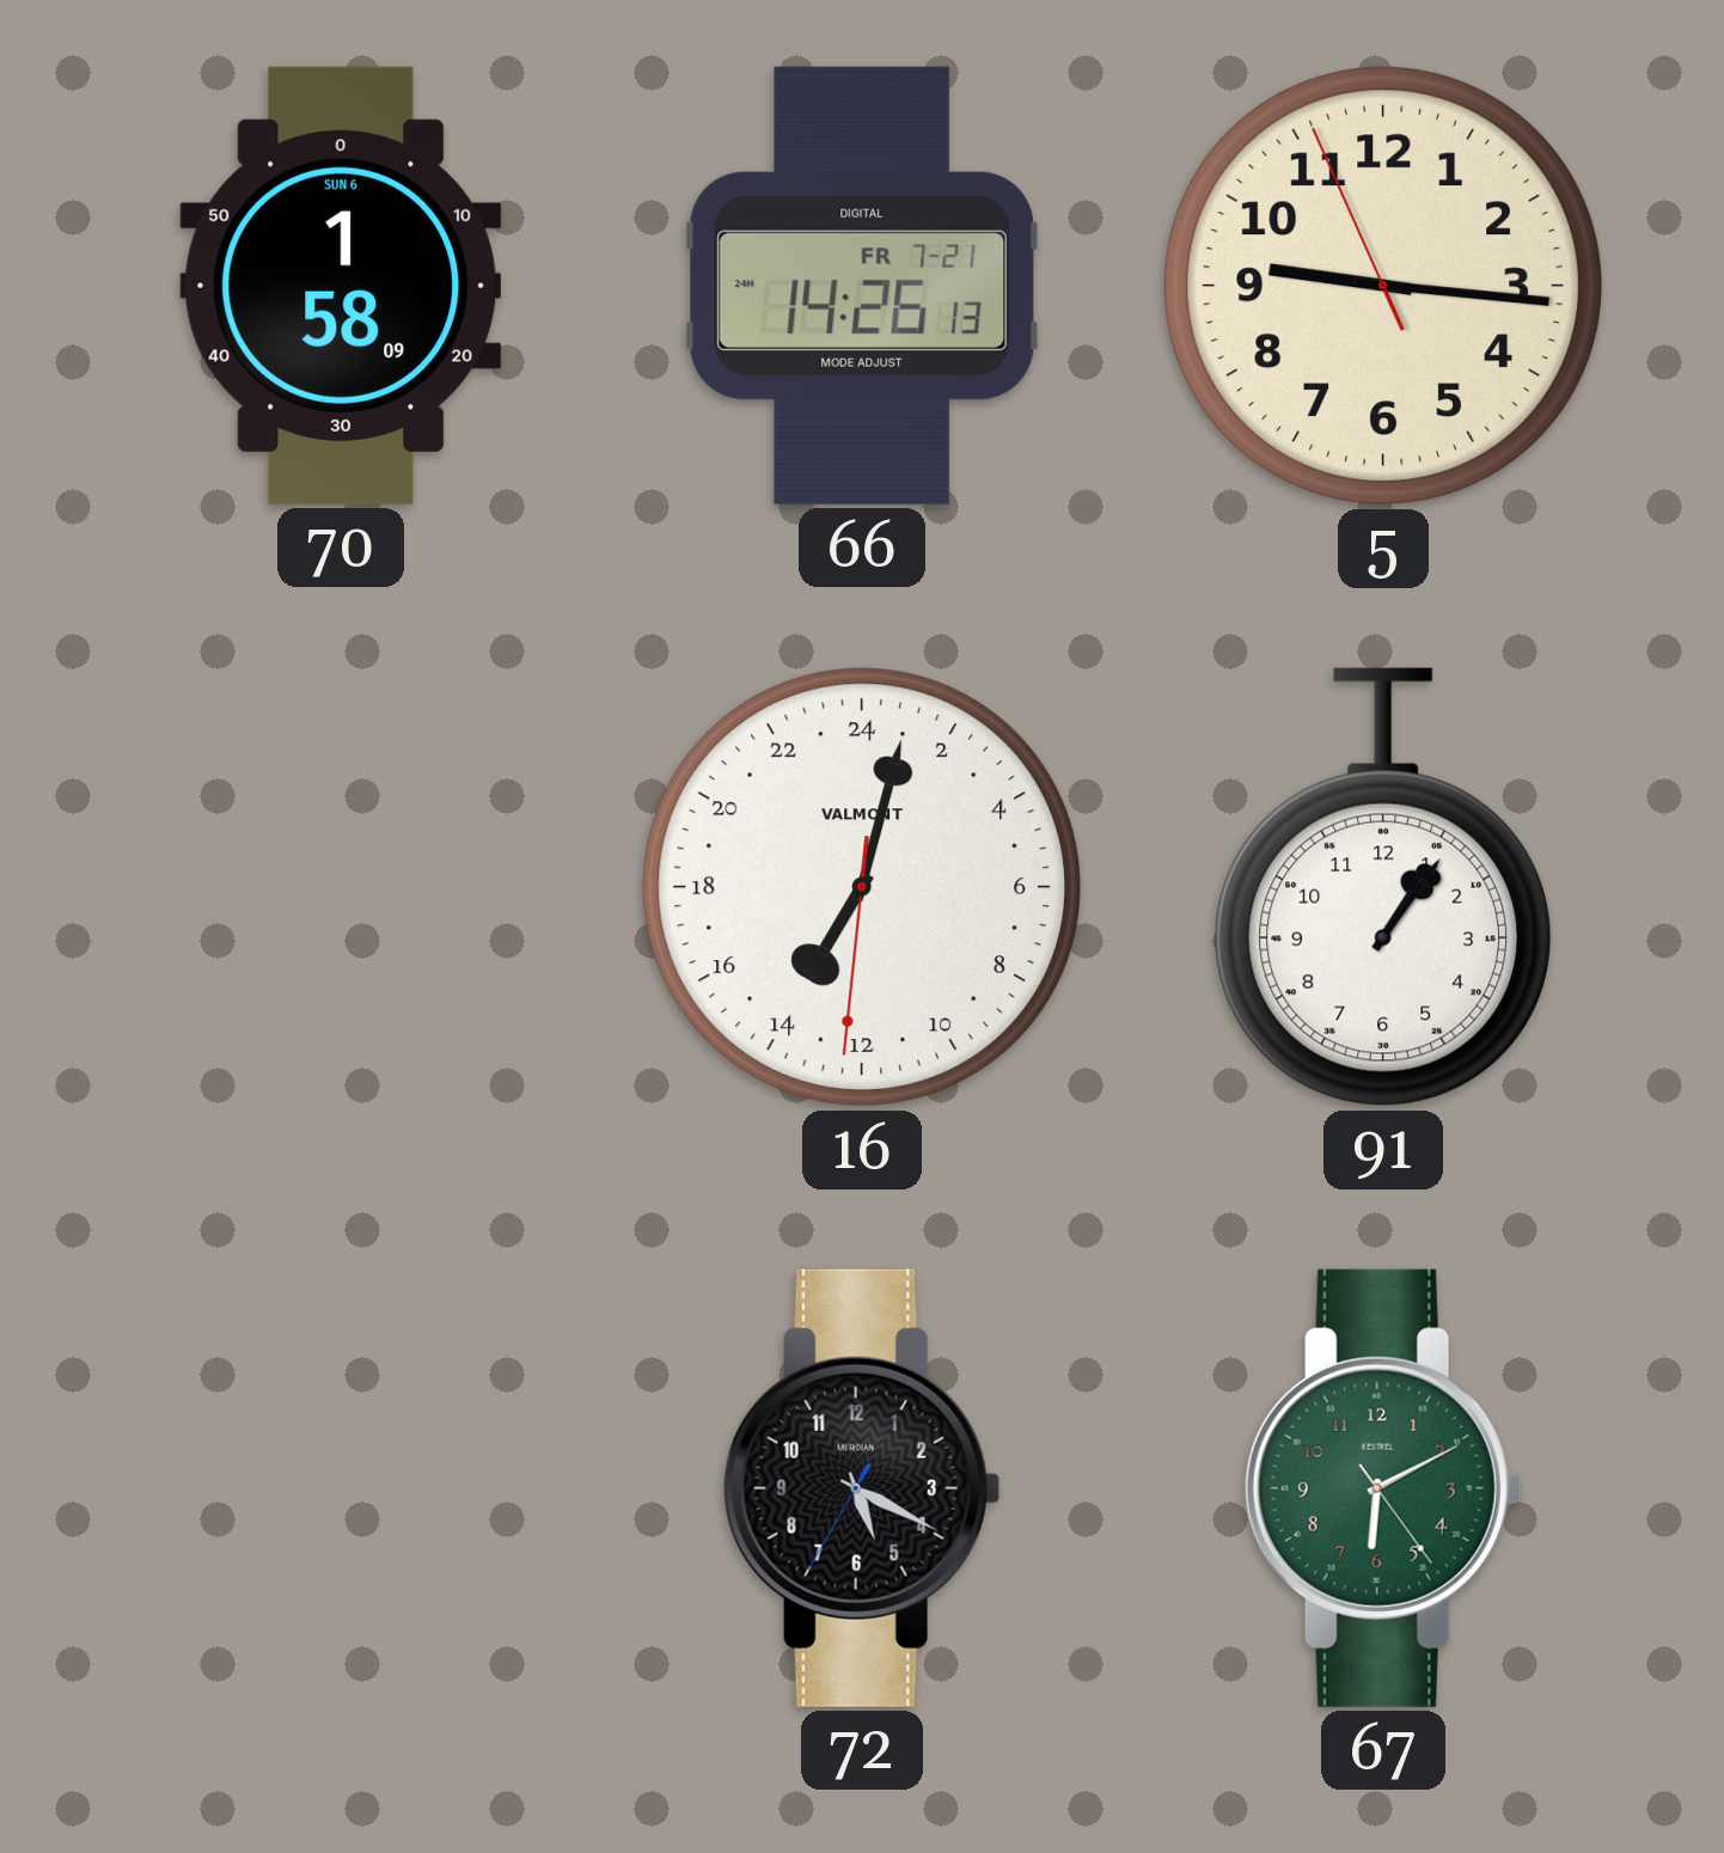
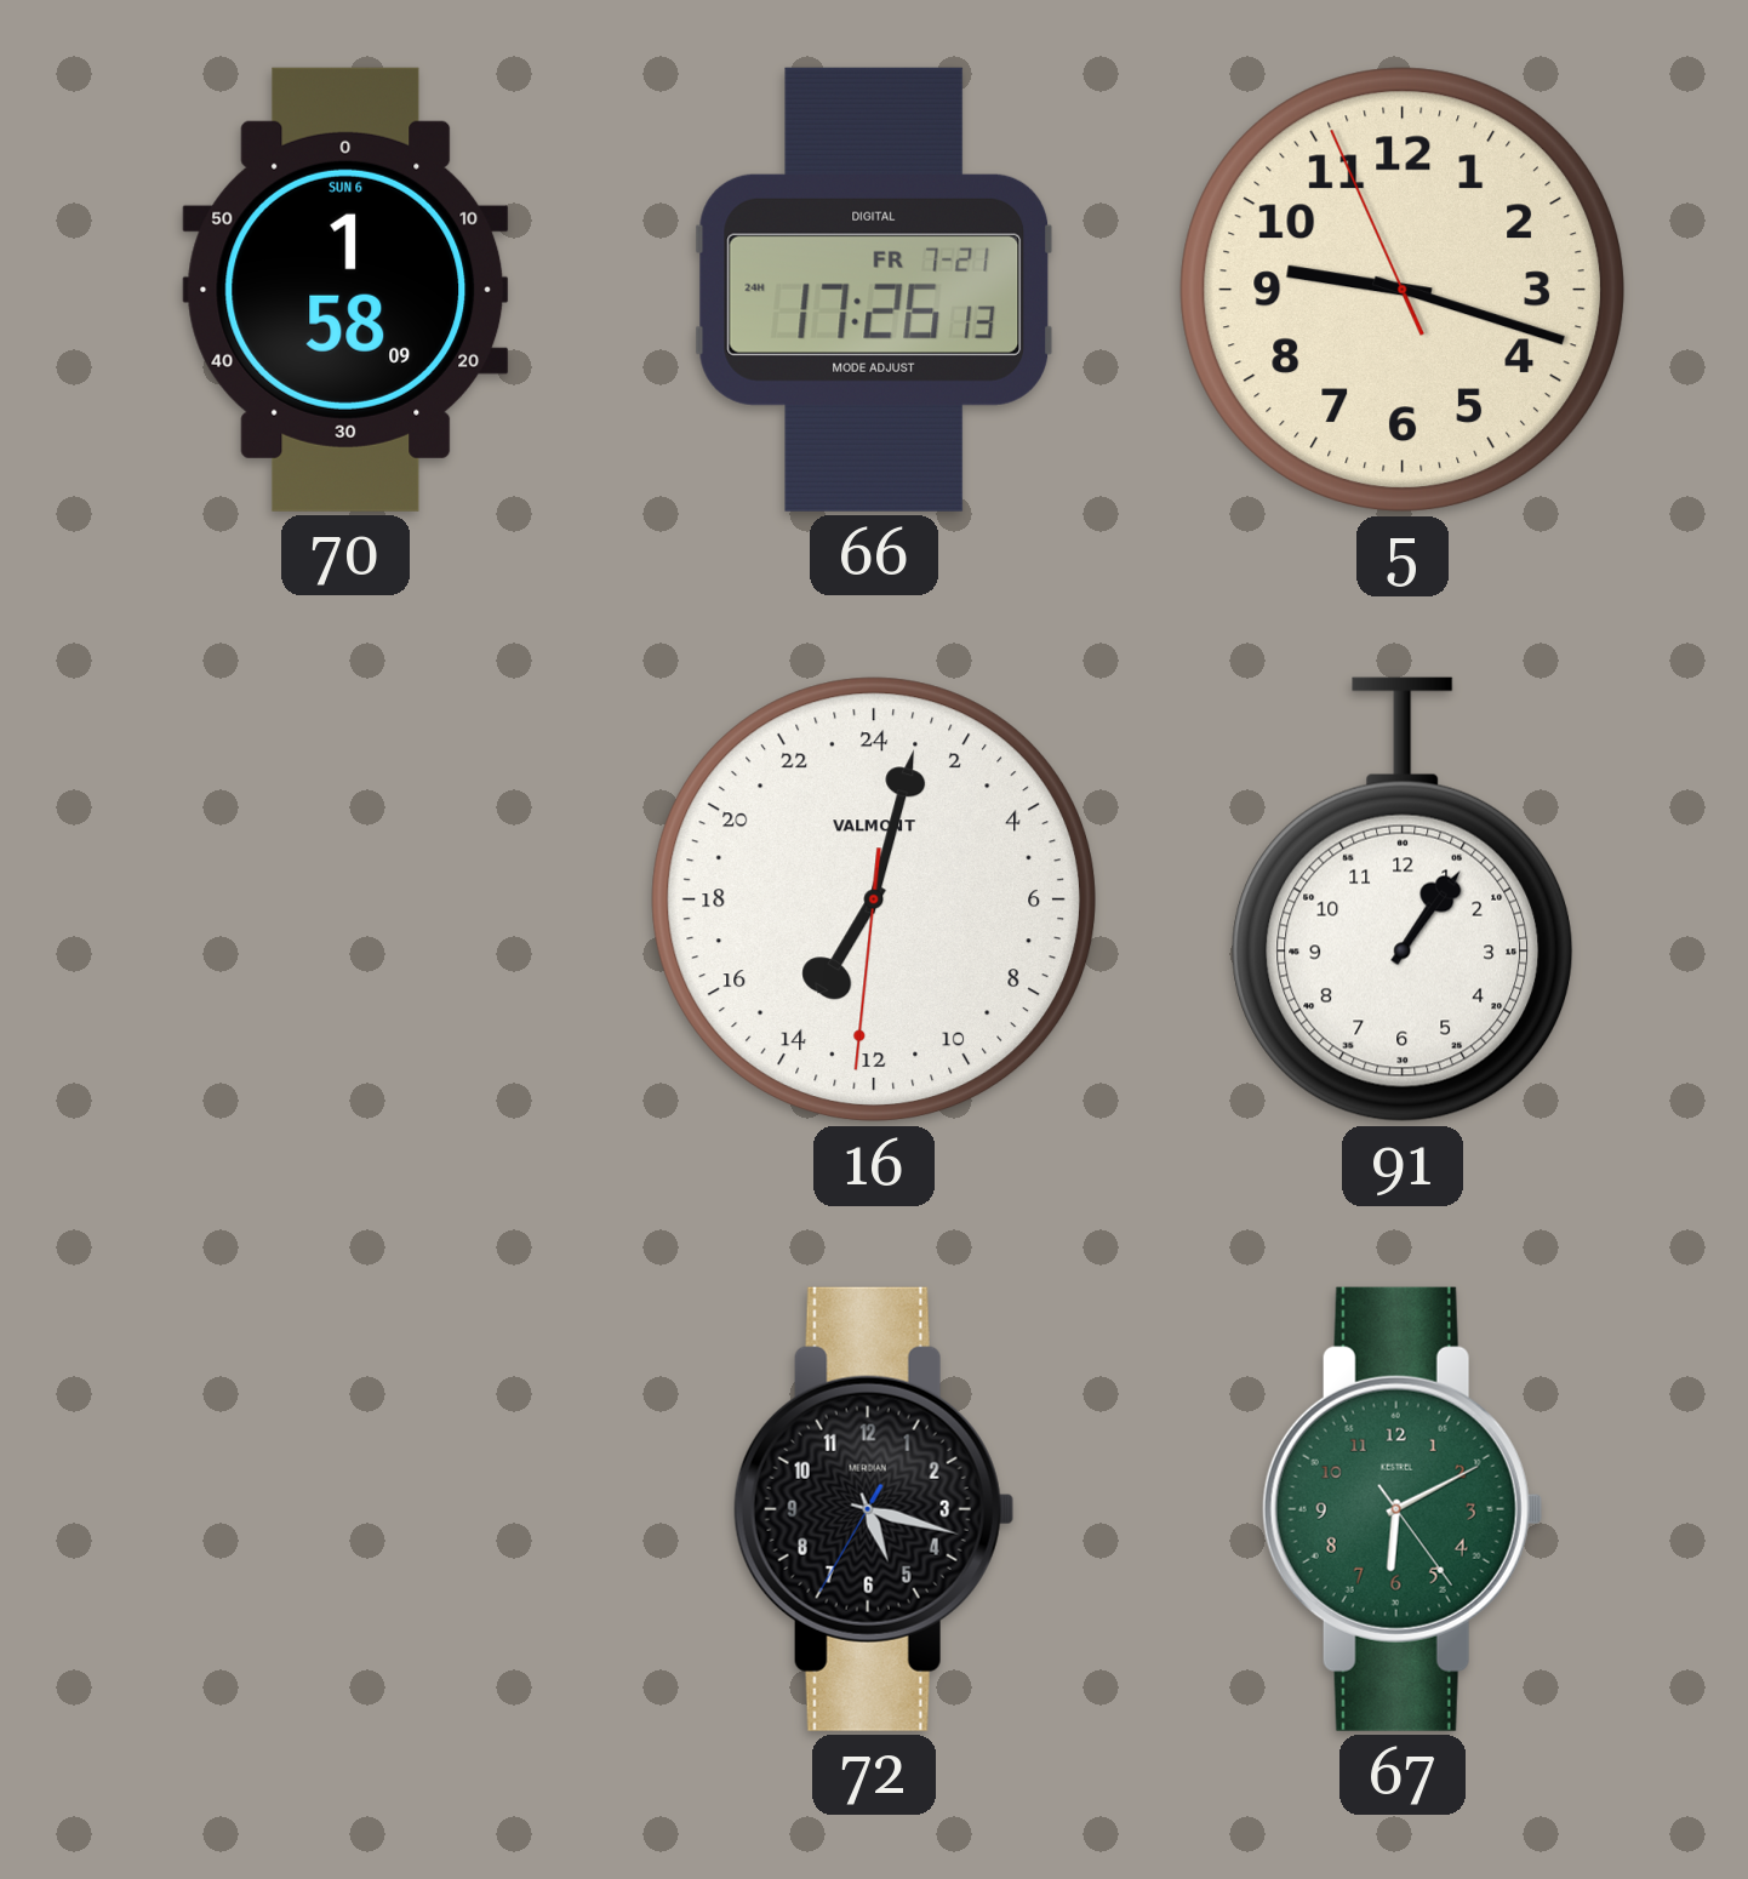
66: 14:26 -> 17:26 (874, 290)
5: 9:15 -> 9:17 (1403, 290)
72: 5:19 -> 5:17 (874, 1509)
